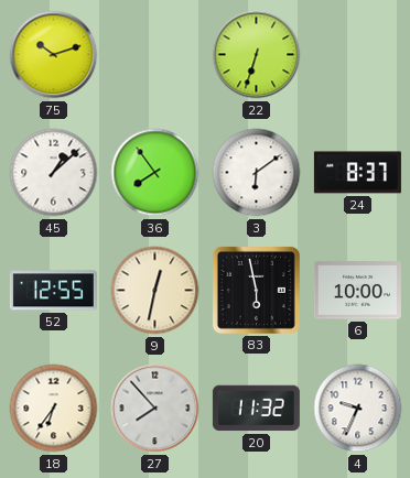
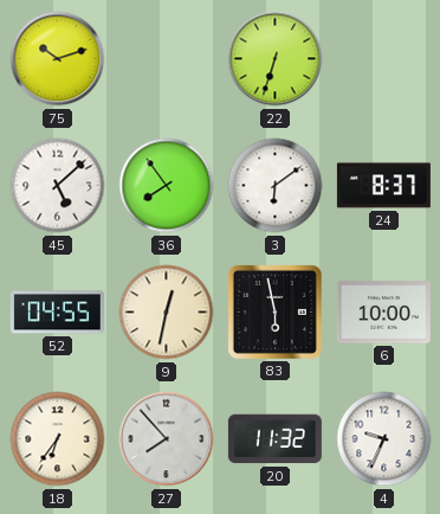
45: 1:08 -> 5:08 (58, 186)
52: 12:55 -> 04:55 (57, 313)
